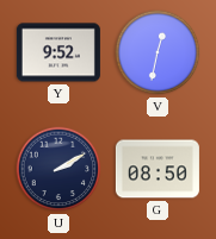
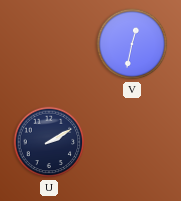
Y: 9:52 -> none (58, 52)
G: 08:50 -> none (158, 169)
